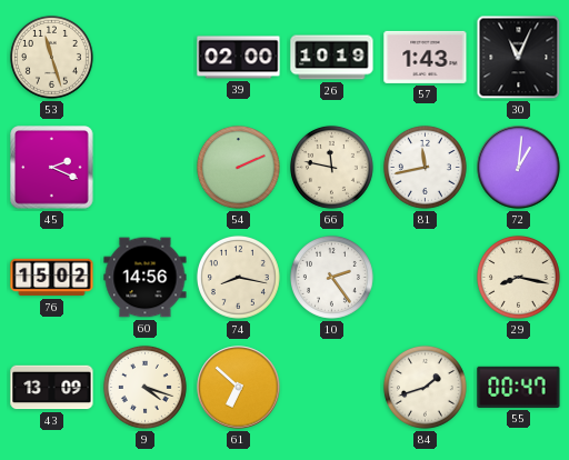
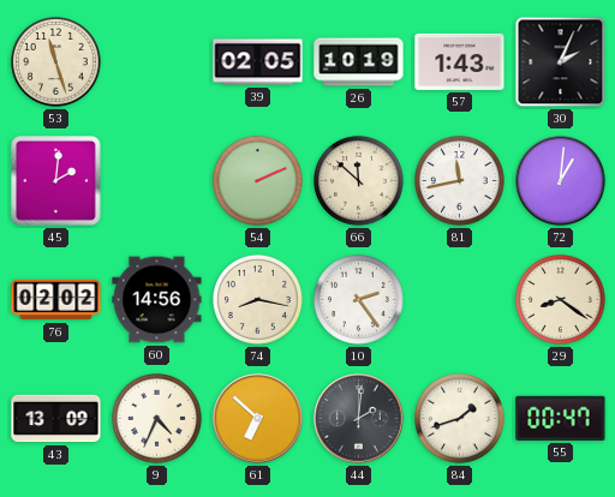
39: 02:00 -> 02:05 (258, 62)
30: 11:04 -> 2:04 (561, 62)
45: 2:19 -> 2:01 (56, 181)
66: 11:47 -> 11:52 (358, 180)
76: 15:02 -> 02:02 (56, 300)
29: 8:17 -> 8:21 (560, 299)
9: 4:18 -> 4:34 (156, 418)
44: none -> 2:01 (359, 419)
